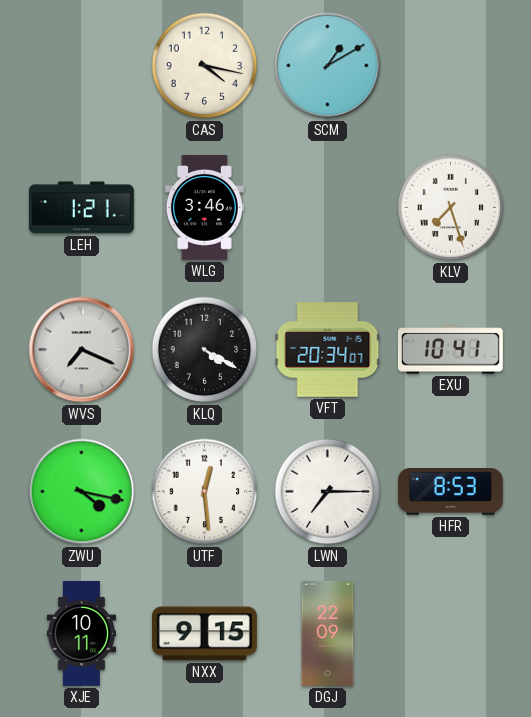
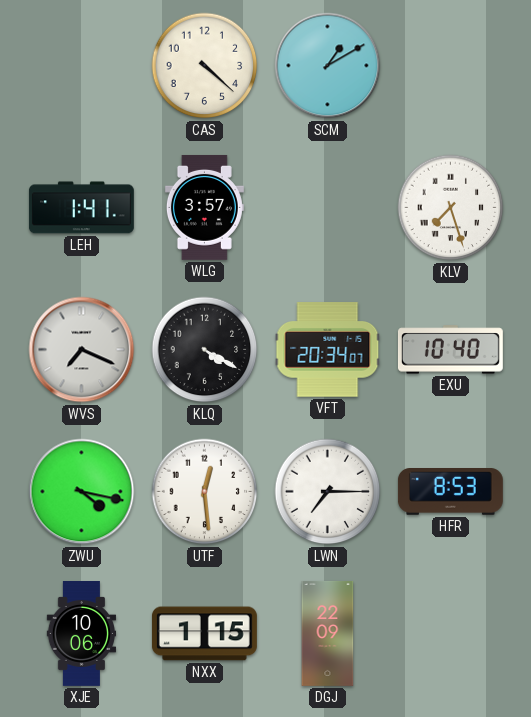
CAS: 4:17 -> 4:22 (205, 66)
LEH: 1:21 -> 1:41 (81, 208)
WLG: 3:46 -> 3:57 (204, 207)
EXU: 10:41 -> 10:40 (450, 350)
XJE: 10:11 -> 10:06 (82, 634)
NXX: 9:15 -> 1:15 (204, 634)
